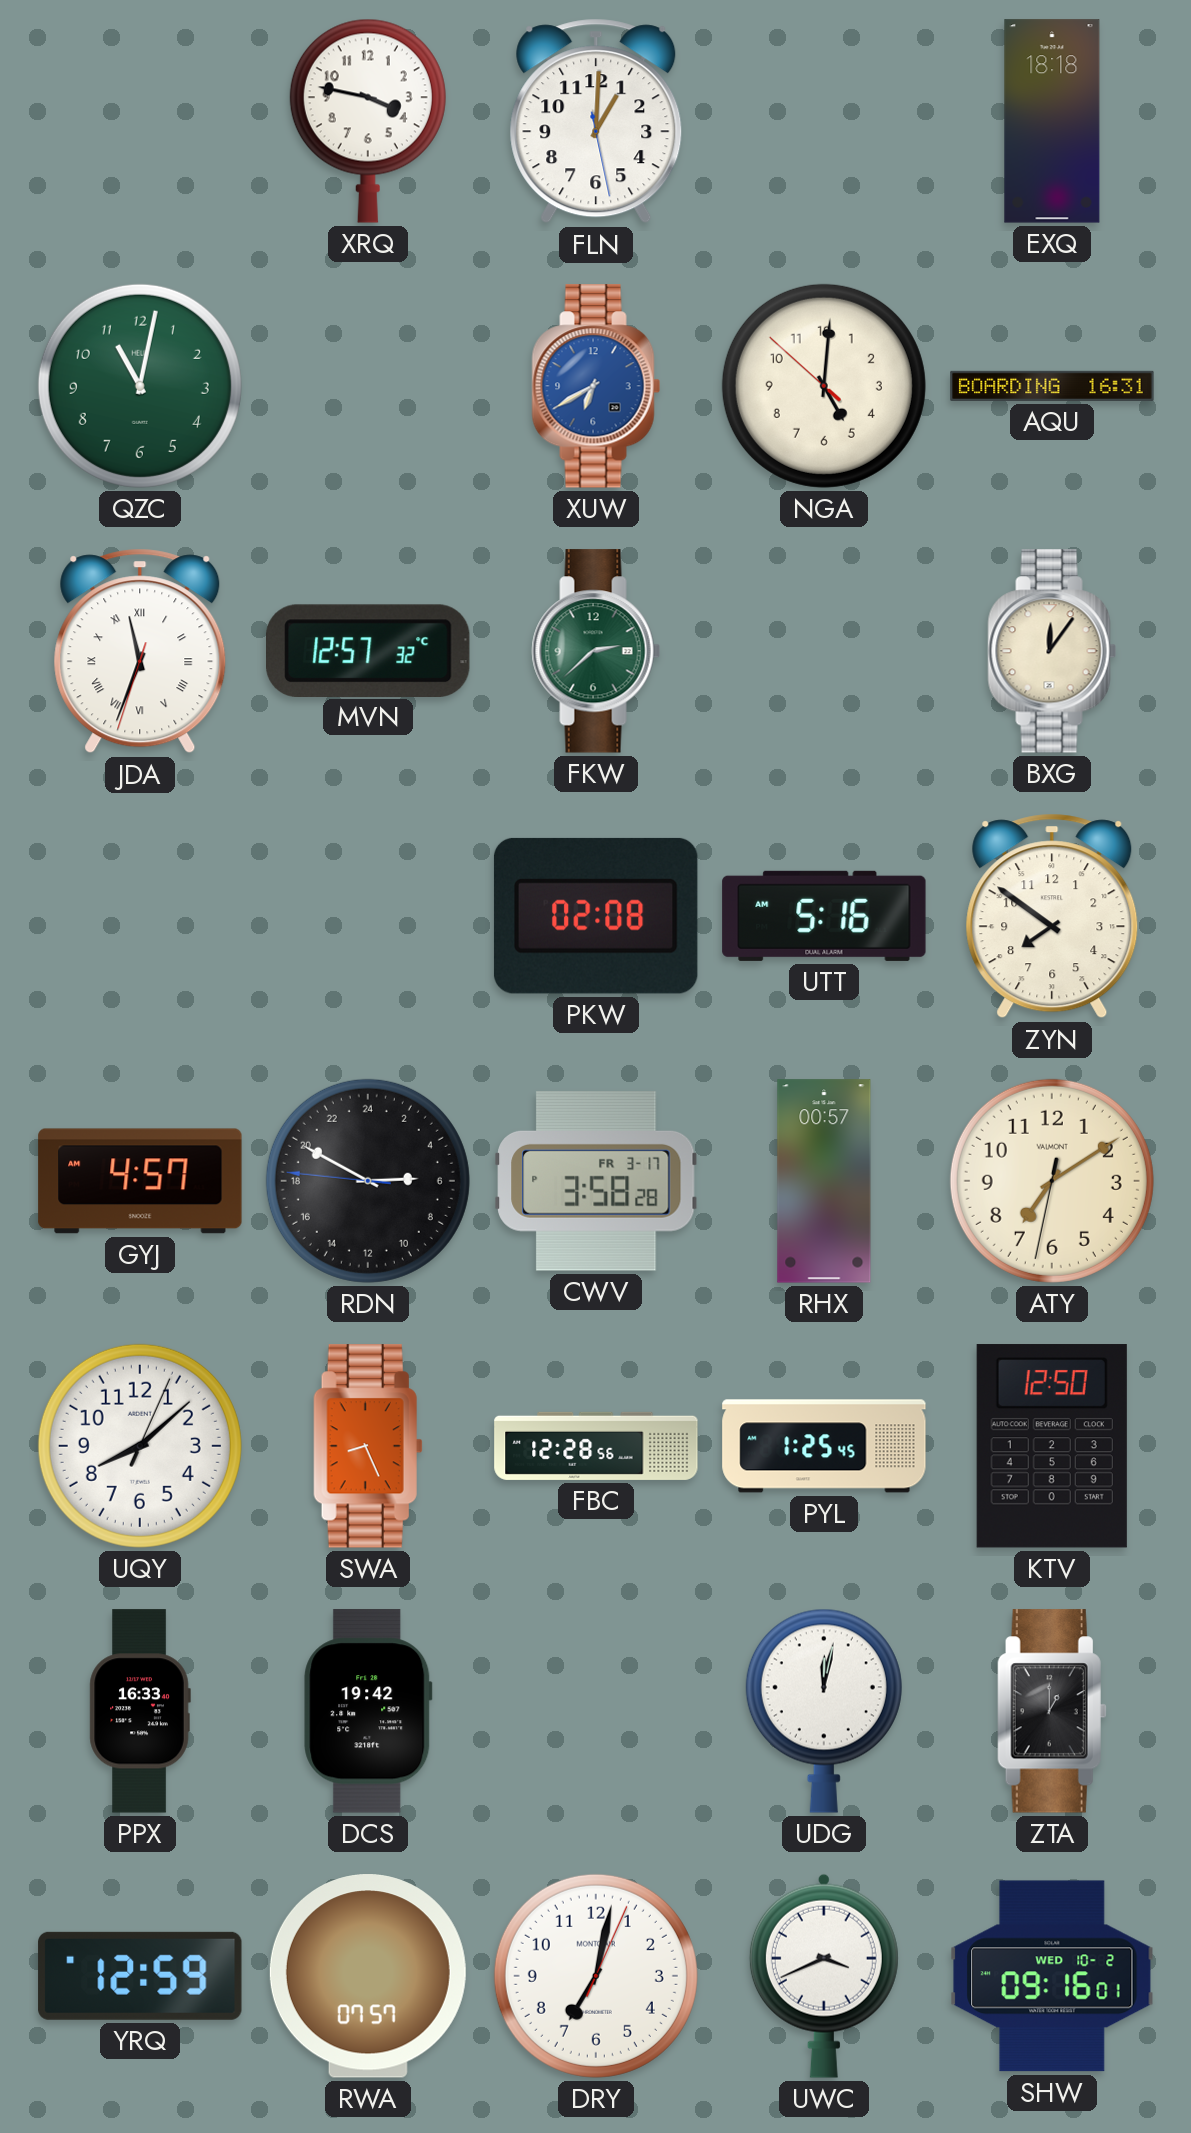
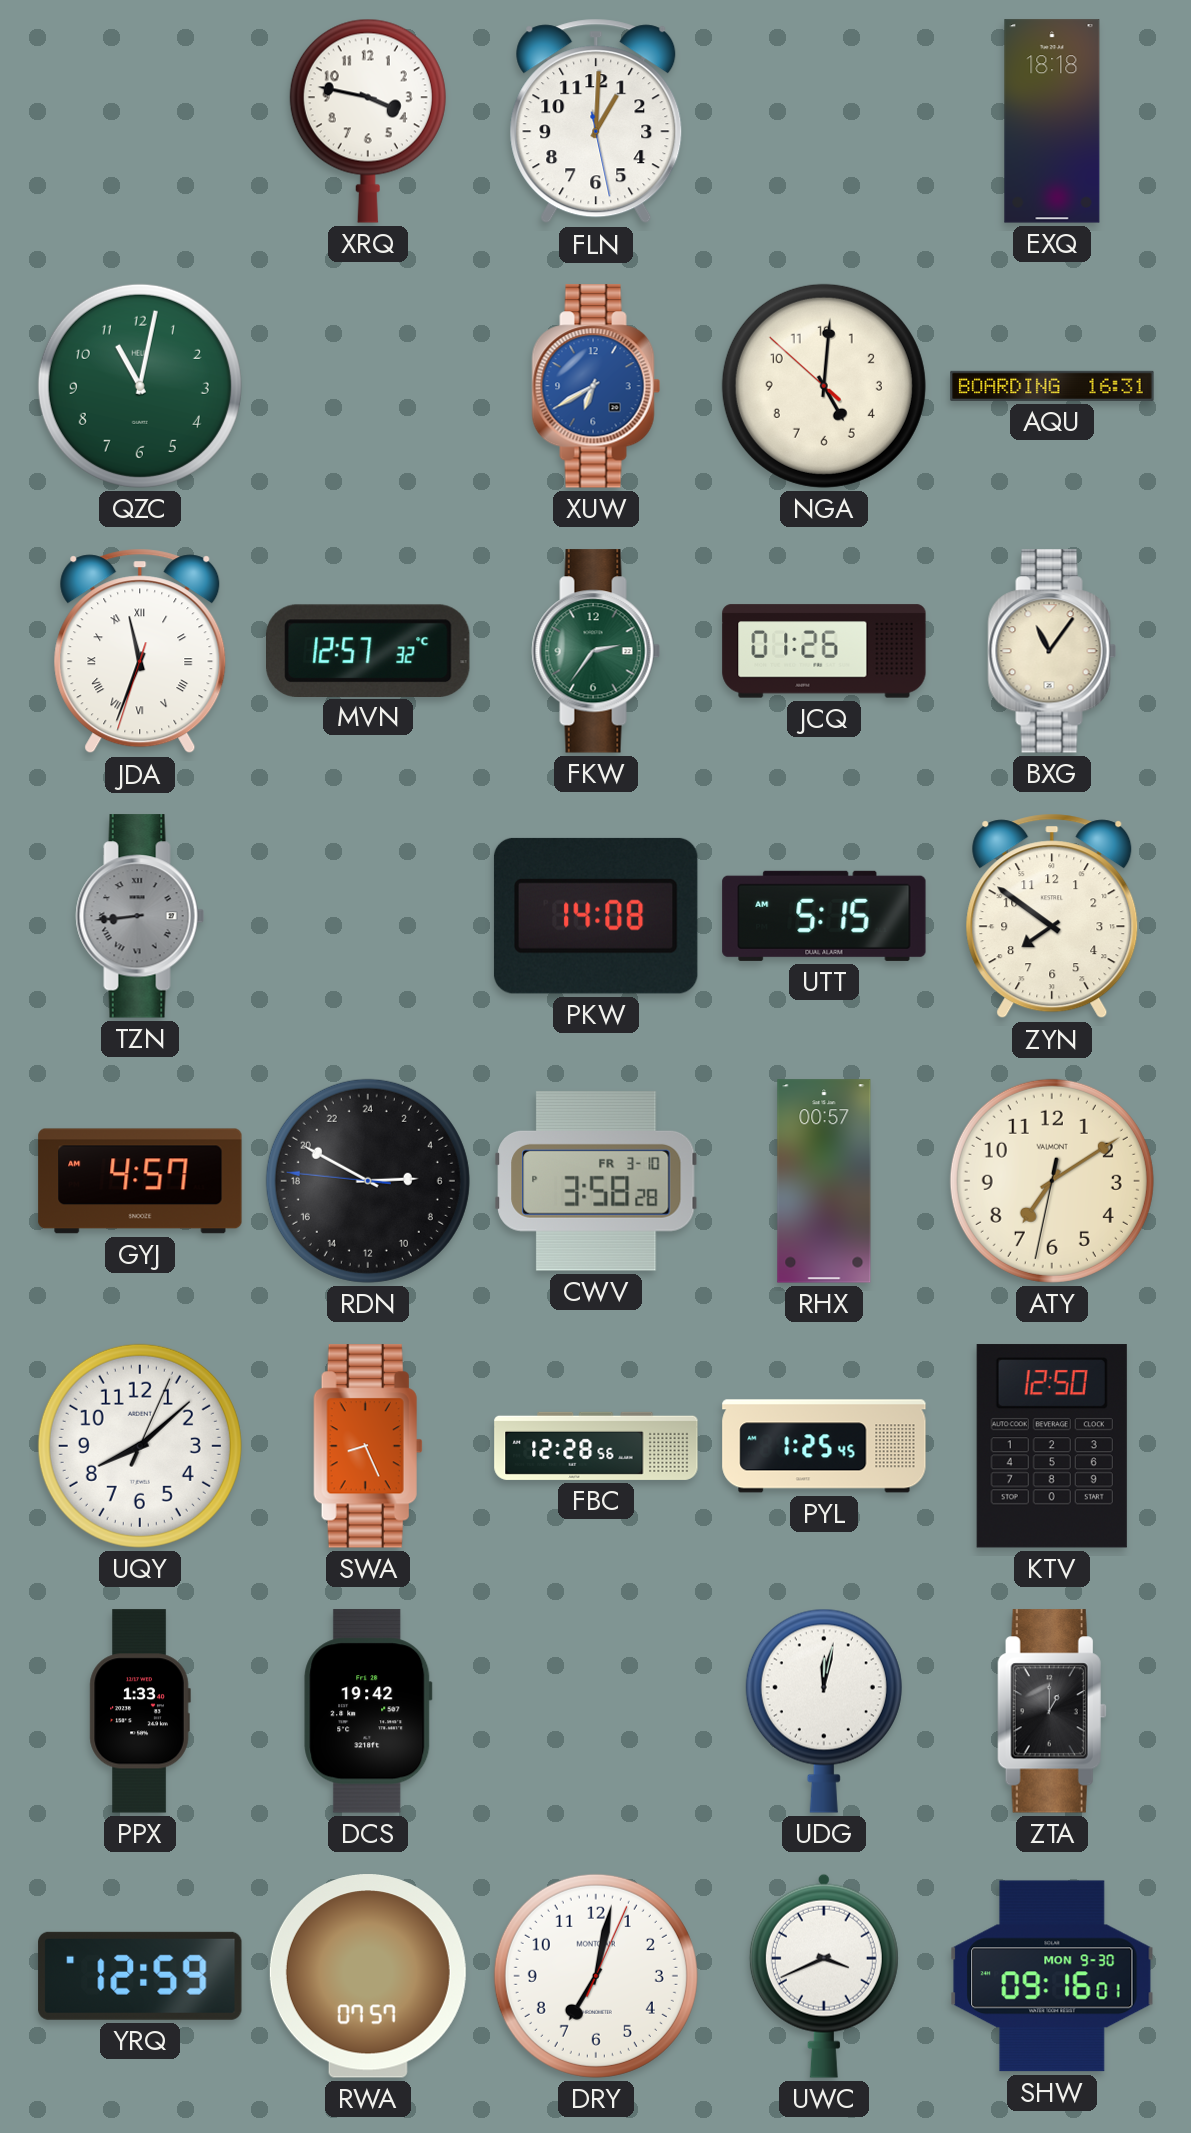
FKW: 2:38 -> 2:36 (596, 651)
JCQ: none -> 01:26 (824, 651)
BXG: 12:06 -> 11:06 (1052, 651)
TZN: none -> 8:44 (140, 916)
PKW: 02:08 -> 14:08 (596, 916)
UTT: 5:16 -> 5:15 (824, 916)
CWV date: FR 3-17 -> FR 3-10 (596, 1181)
PPX: 16:33 -> 1:33 (140, 1711)
SHW date: WED 10-2 -> MON 9-30 (1052, 1976)
